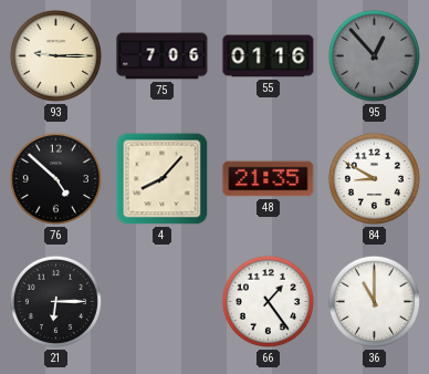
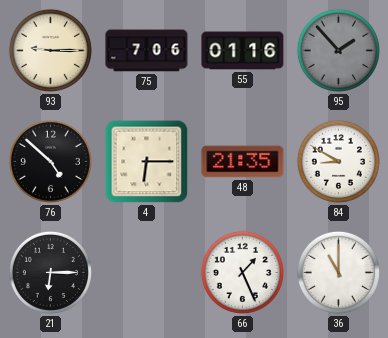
95: 12:53 -> 1:53 (338, 50)
4: 8:07 -> 6:15 (147, 162)
66: 1:24 -> 1:26 (242, 272)
